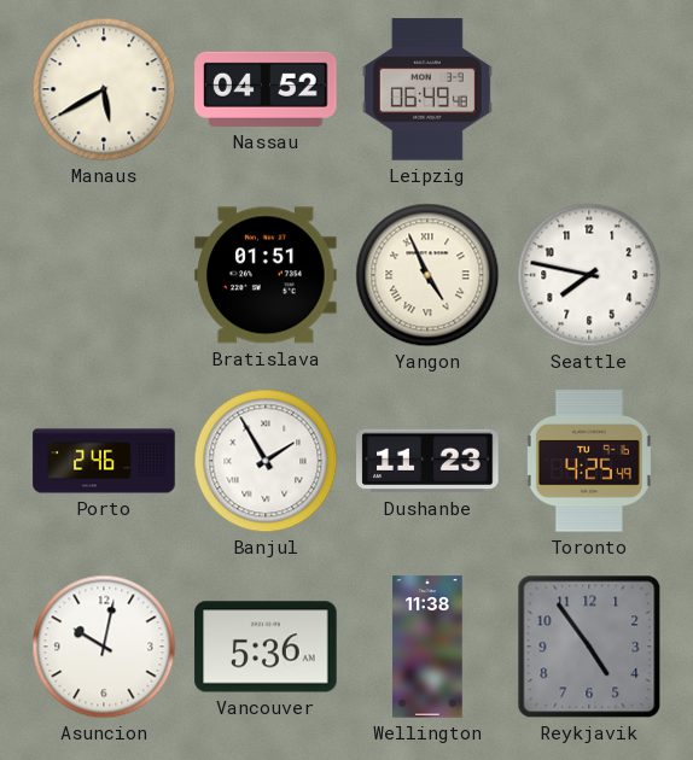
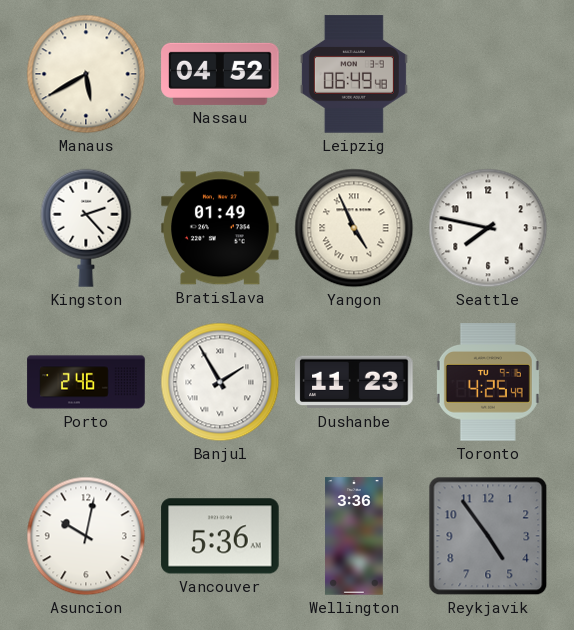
Kingston: none -> 2:23 (86, 228)
Bratislava: 01:51 -> 01:49 (220, 228)
Wellington: 11:38 -> 3:36 (354, 536)
